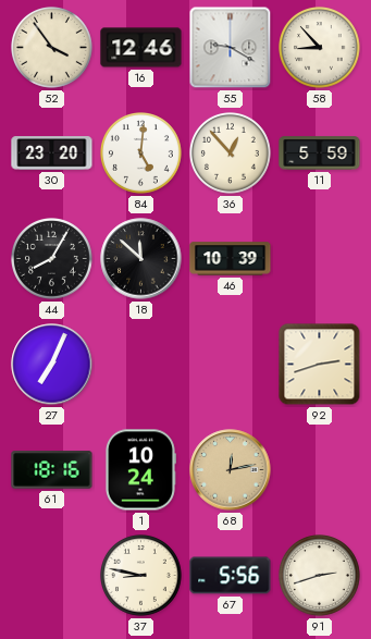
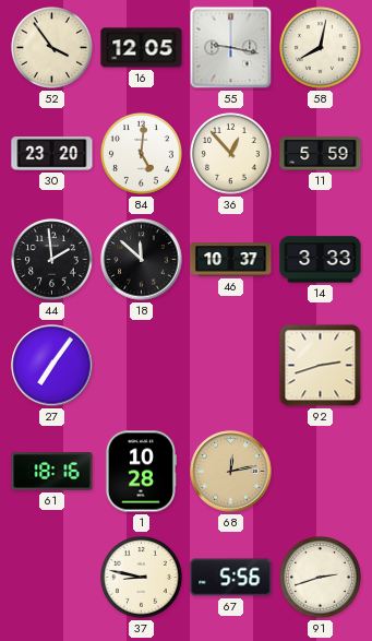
16: 12:46 -> 12:05 (142, 48)
55: 9:20 -> 9:17 (231, 48)
58: 8:53 -> 8:02 (321, 48)
44: 8:05 -> 1:59 (52, 260)
46: 10:39 -> 10:37 (231, 260)
14: none -> 3:33 (321, 260)
27: 7:04 -> 7:06 (52, 366)
1: 10:24 -> 10:28 (141, 472)
